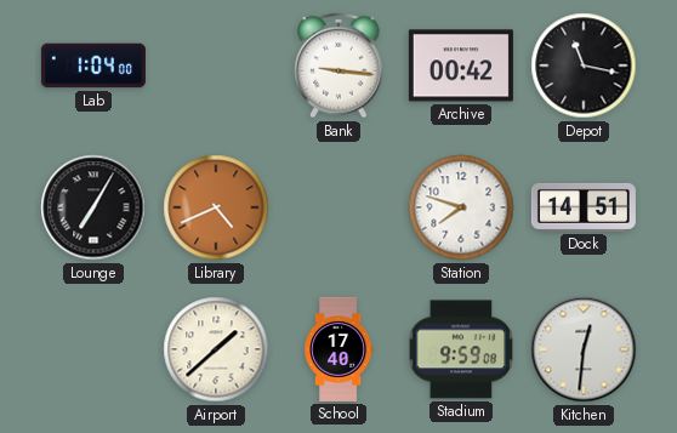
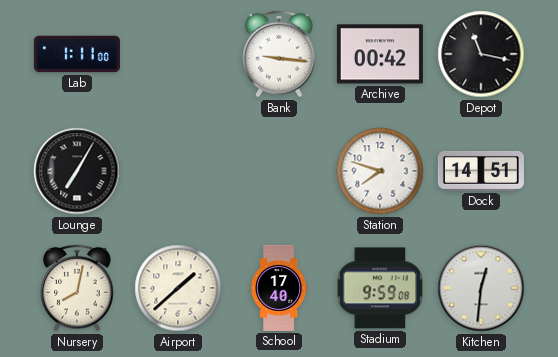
Lab: 1:04 -> 1:11 (77, 54)
Library: 4:41 -> none (216, 207)
Nursery: none -> 8:02 (77, 288)
